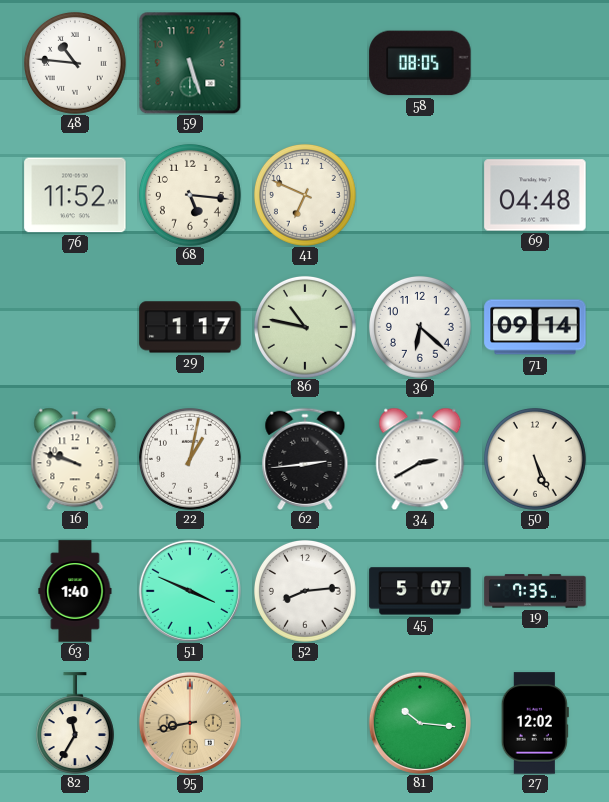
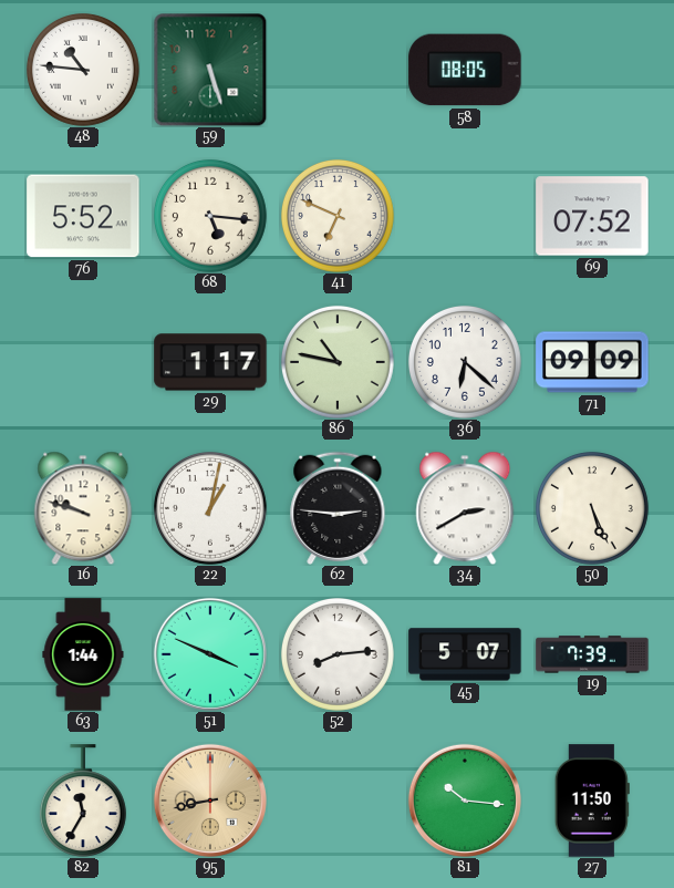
76: 11:52 -> 5:52 (83, 216)
69: 04:48 -> 07:52 (592, 216)
71: 09:14 -> 09:09 (592, 362)
62: 2:44 -> 2:46 (338, 508)
63: 1:40 -> 1:44 (83, 654)
19: 7:35 -> 7:39 (592, 654)
27: 12:02 -> 11:50 (592, 801)
